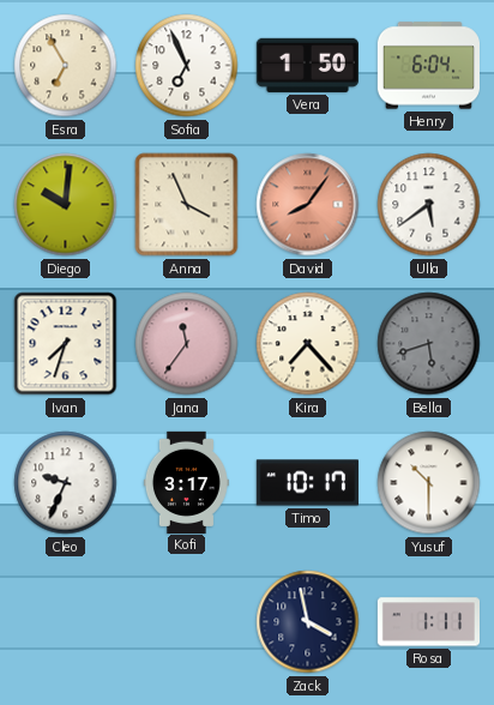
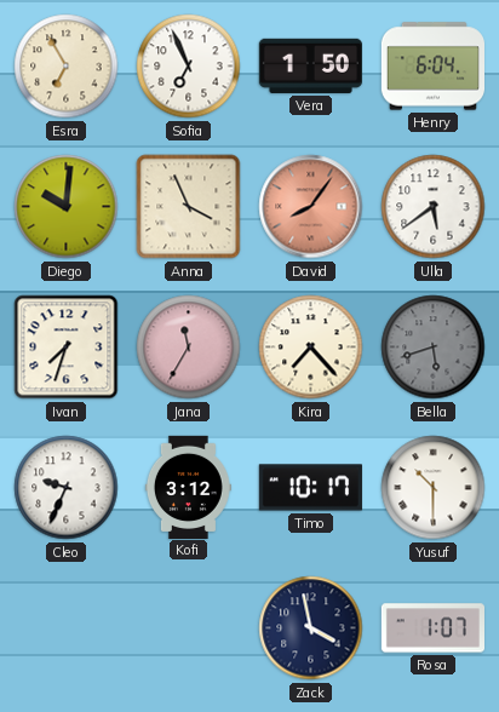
Jana: 11:36 -> 11:35 (189, 348)
Kofi: 3:17 -> 3:12 (188, 487)
Rosa: 1:11 -> 1:07 (432, 628)
